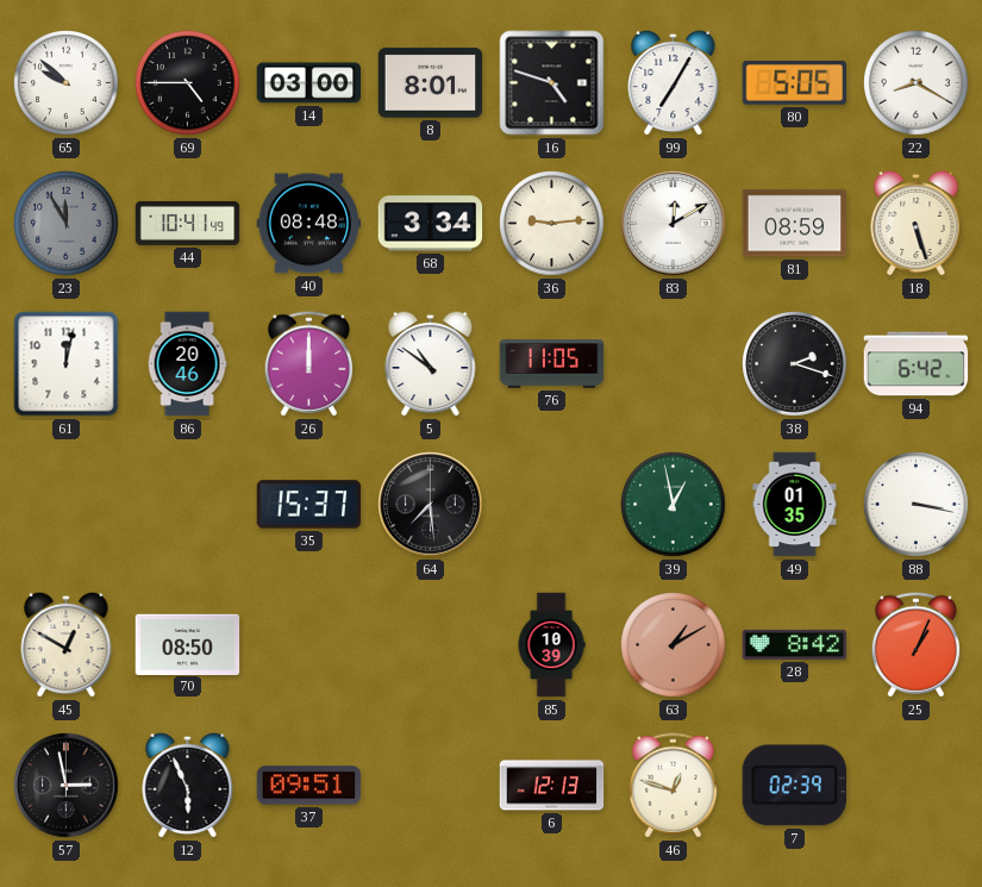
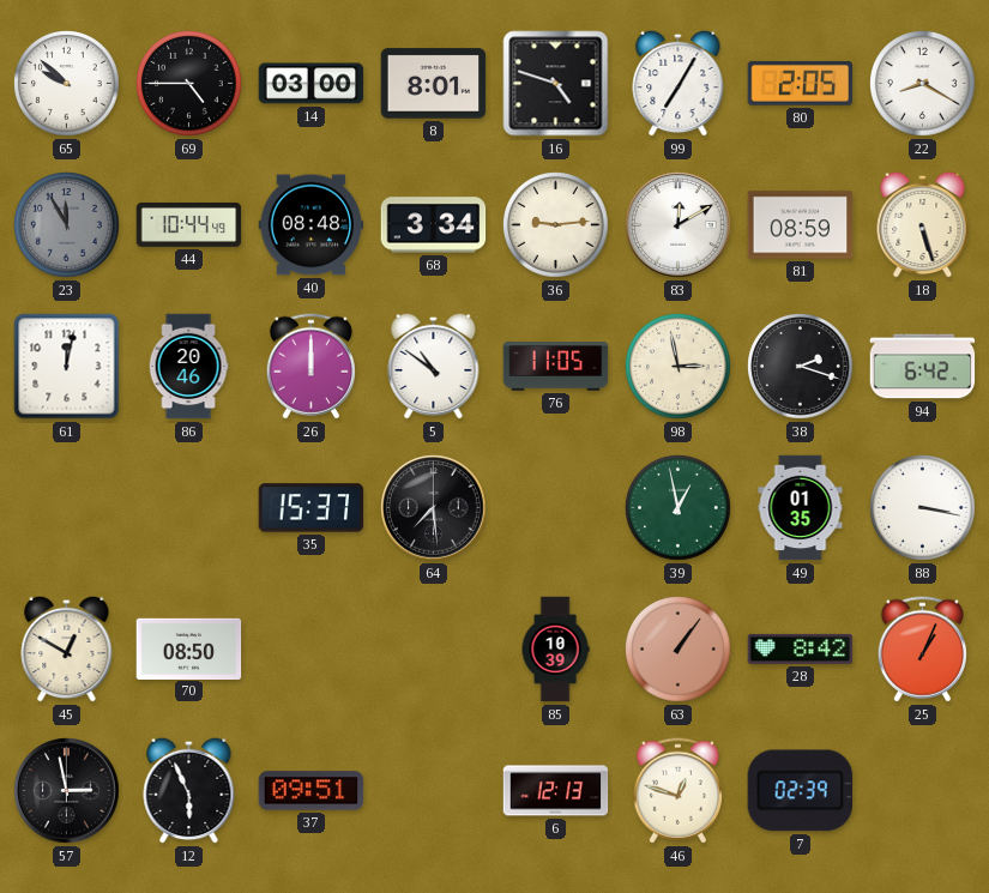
80: 5:05 -> 2:05 (801, 84)
44: 10:41 -> 10:44 (189, 224)
98: none -> 2:58 (679, 367)
63: 1:10 -> 1:06 (679, 650)
